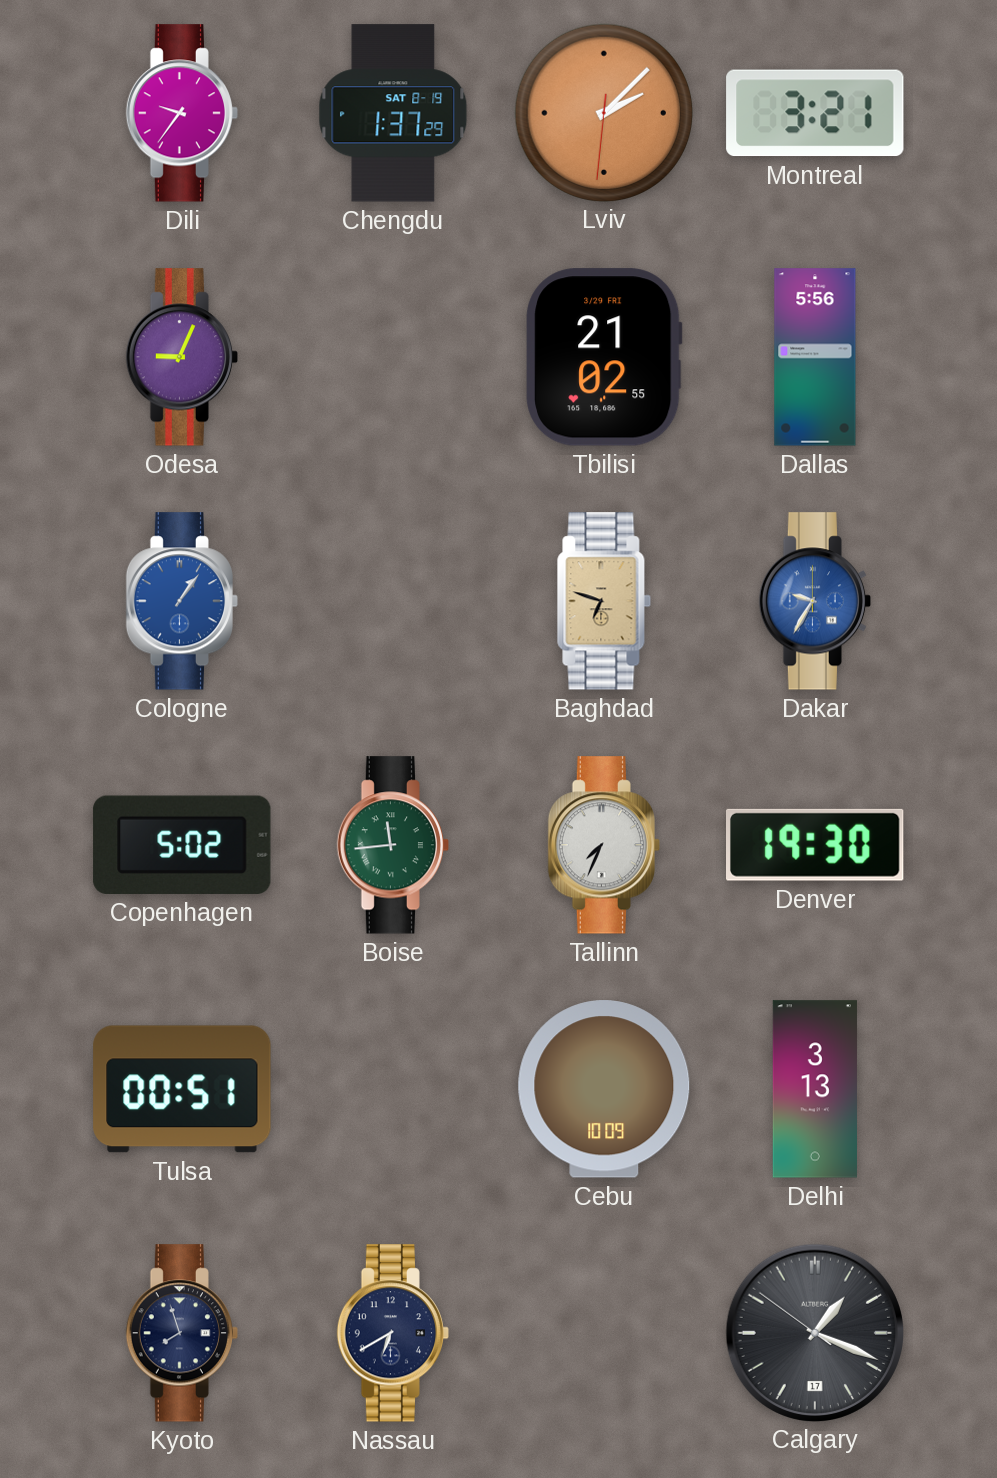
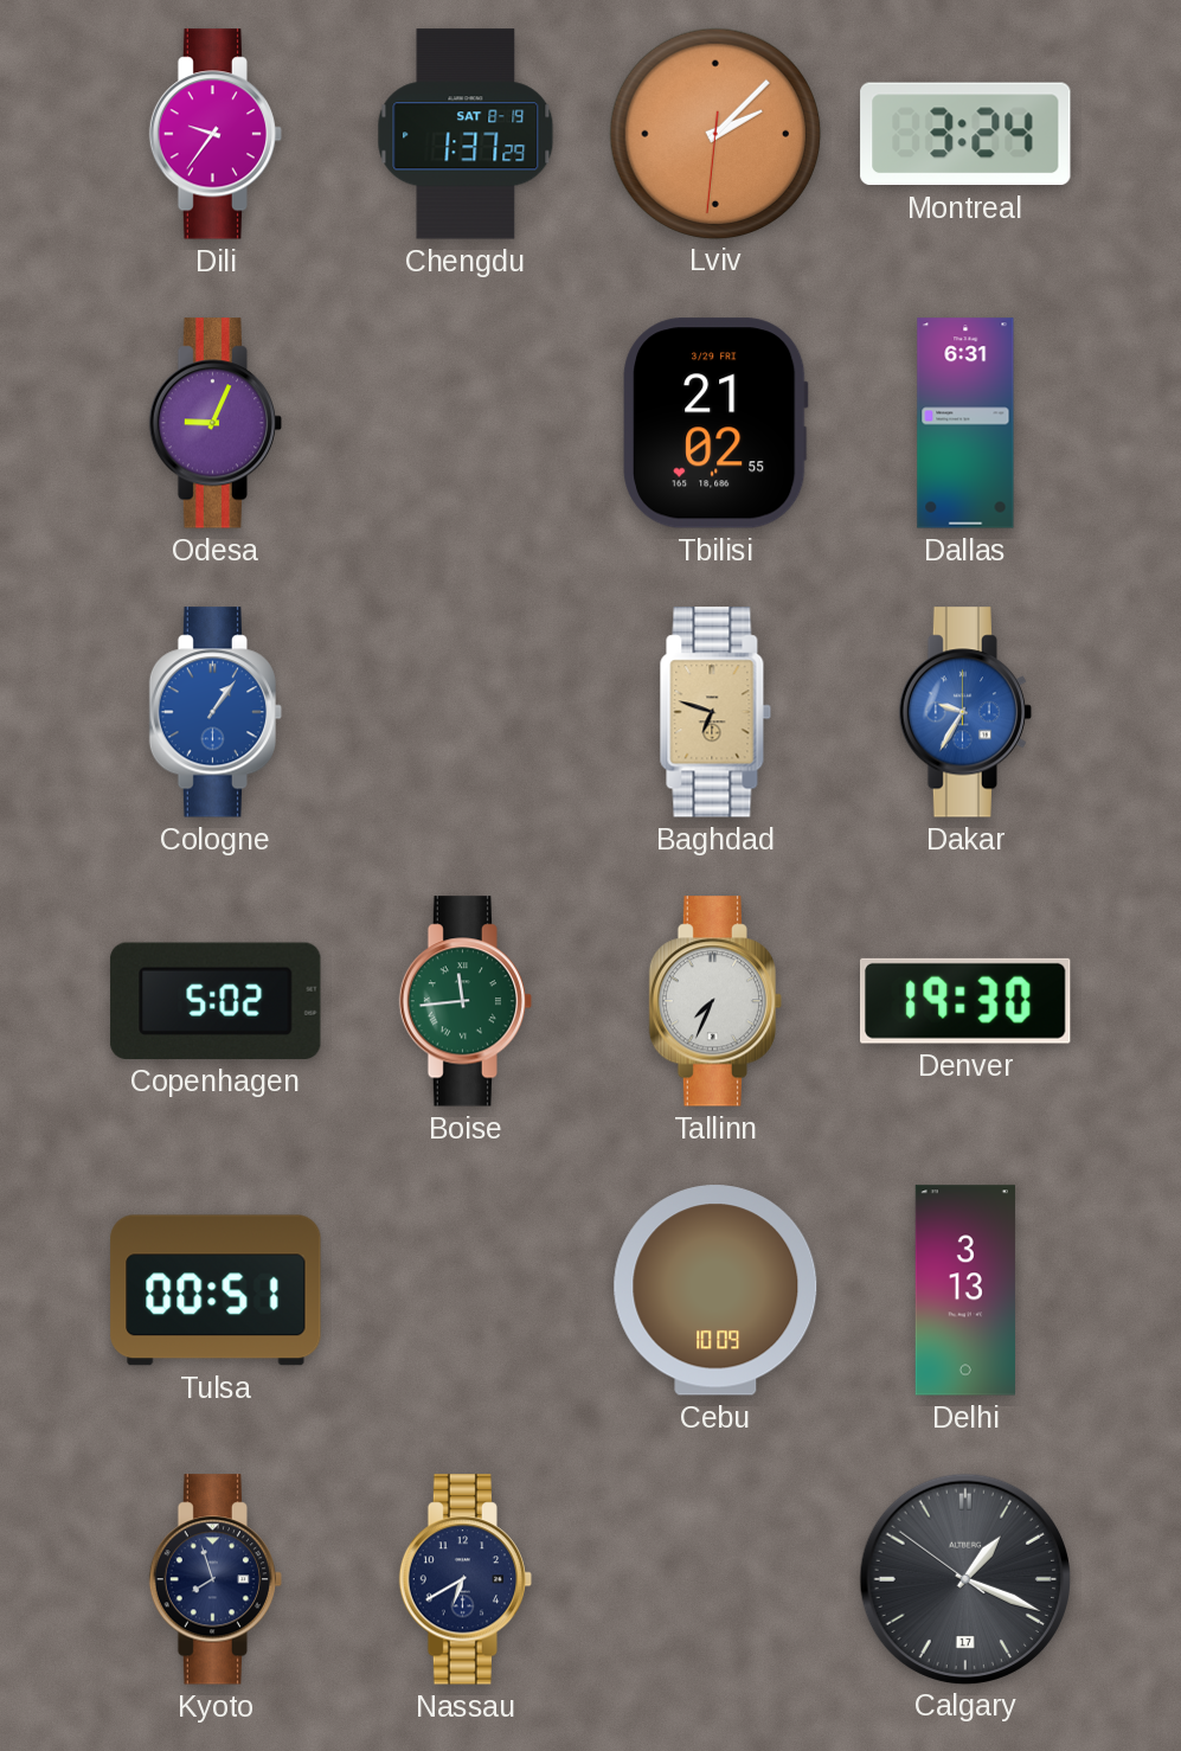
Montreal: 3:21 -> 3:24 (965, 134)
Dallas: 5:56 -> 6:31 (965, 423)
